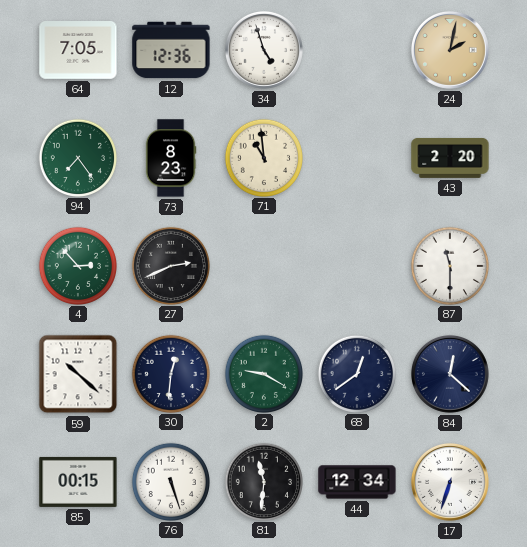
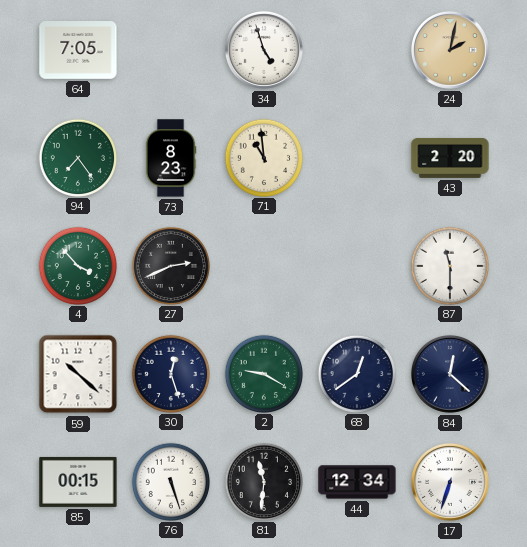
12: 12:36 -> none (171, 50)
4: 2:53 -> 3:53 (77, 265)
30: 12:31 -> 12:27 (170, 373)
